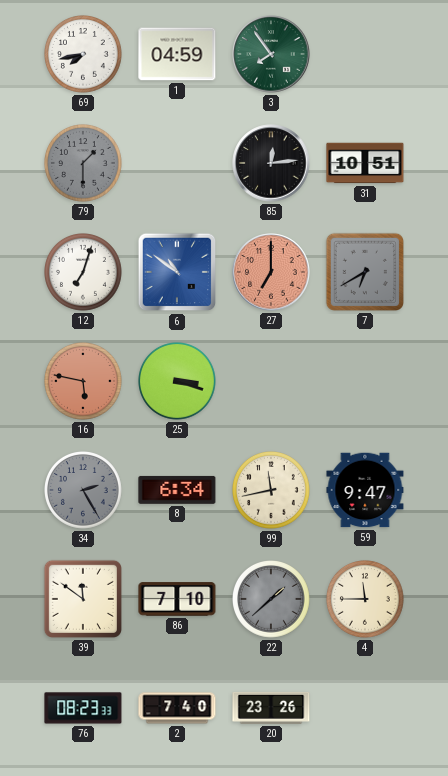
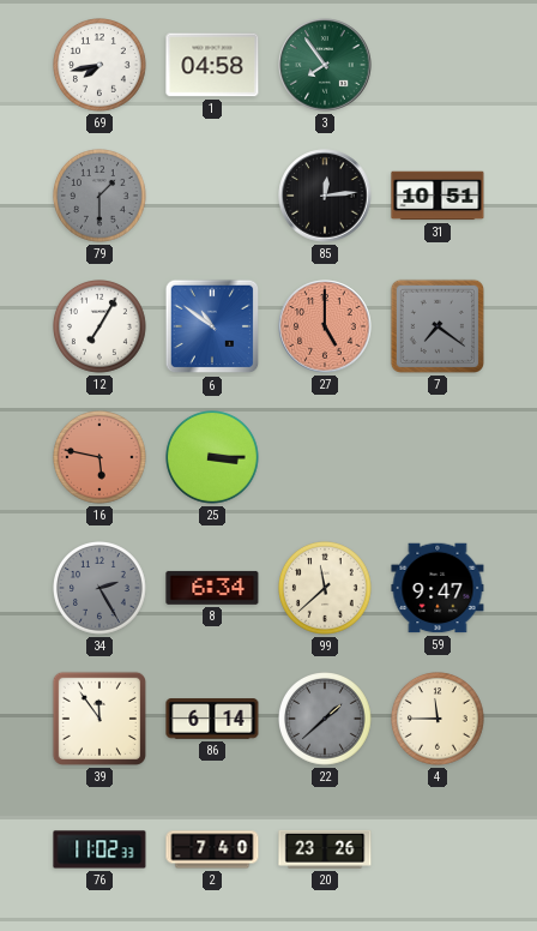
1: 04:59 -> 04:58 (212, 65)
12: 7:03 -> 7:05 (101, 328)
27: 7:00 -> 5:00 (325, 326)
7: 6:40 -> 7:21 (438, 326)
25: 3:18 -> 3:15 (213, 458)
99: 11:43 -> 11:38 (326, 589)
39: 11:51 -> 11:54 (99, 719)
86: 7:10 -> 6:14 (212, 719)
76: 08:23 -> 11:02 (99, 849)
